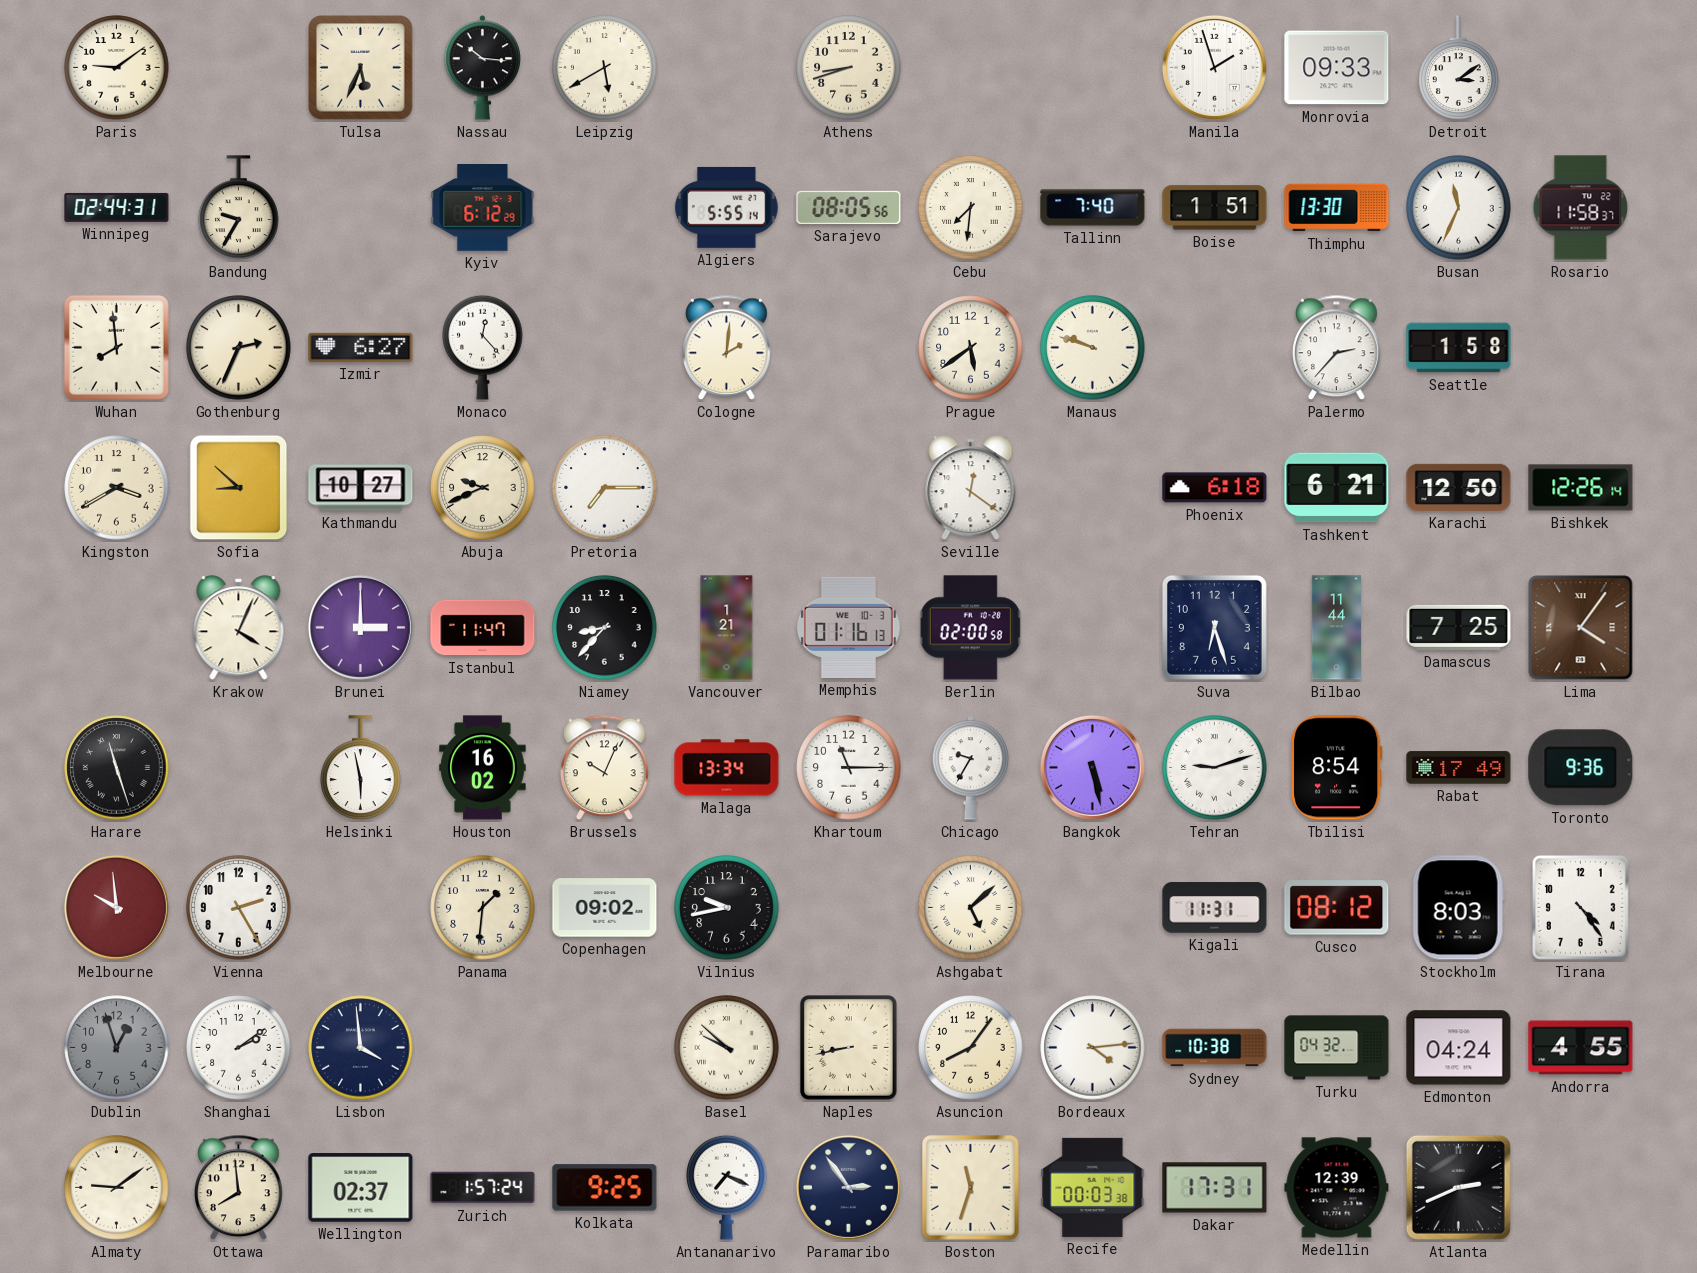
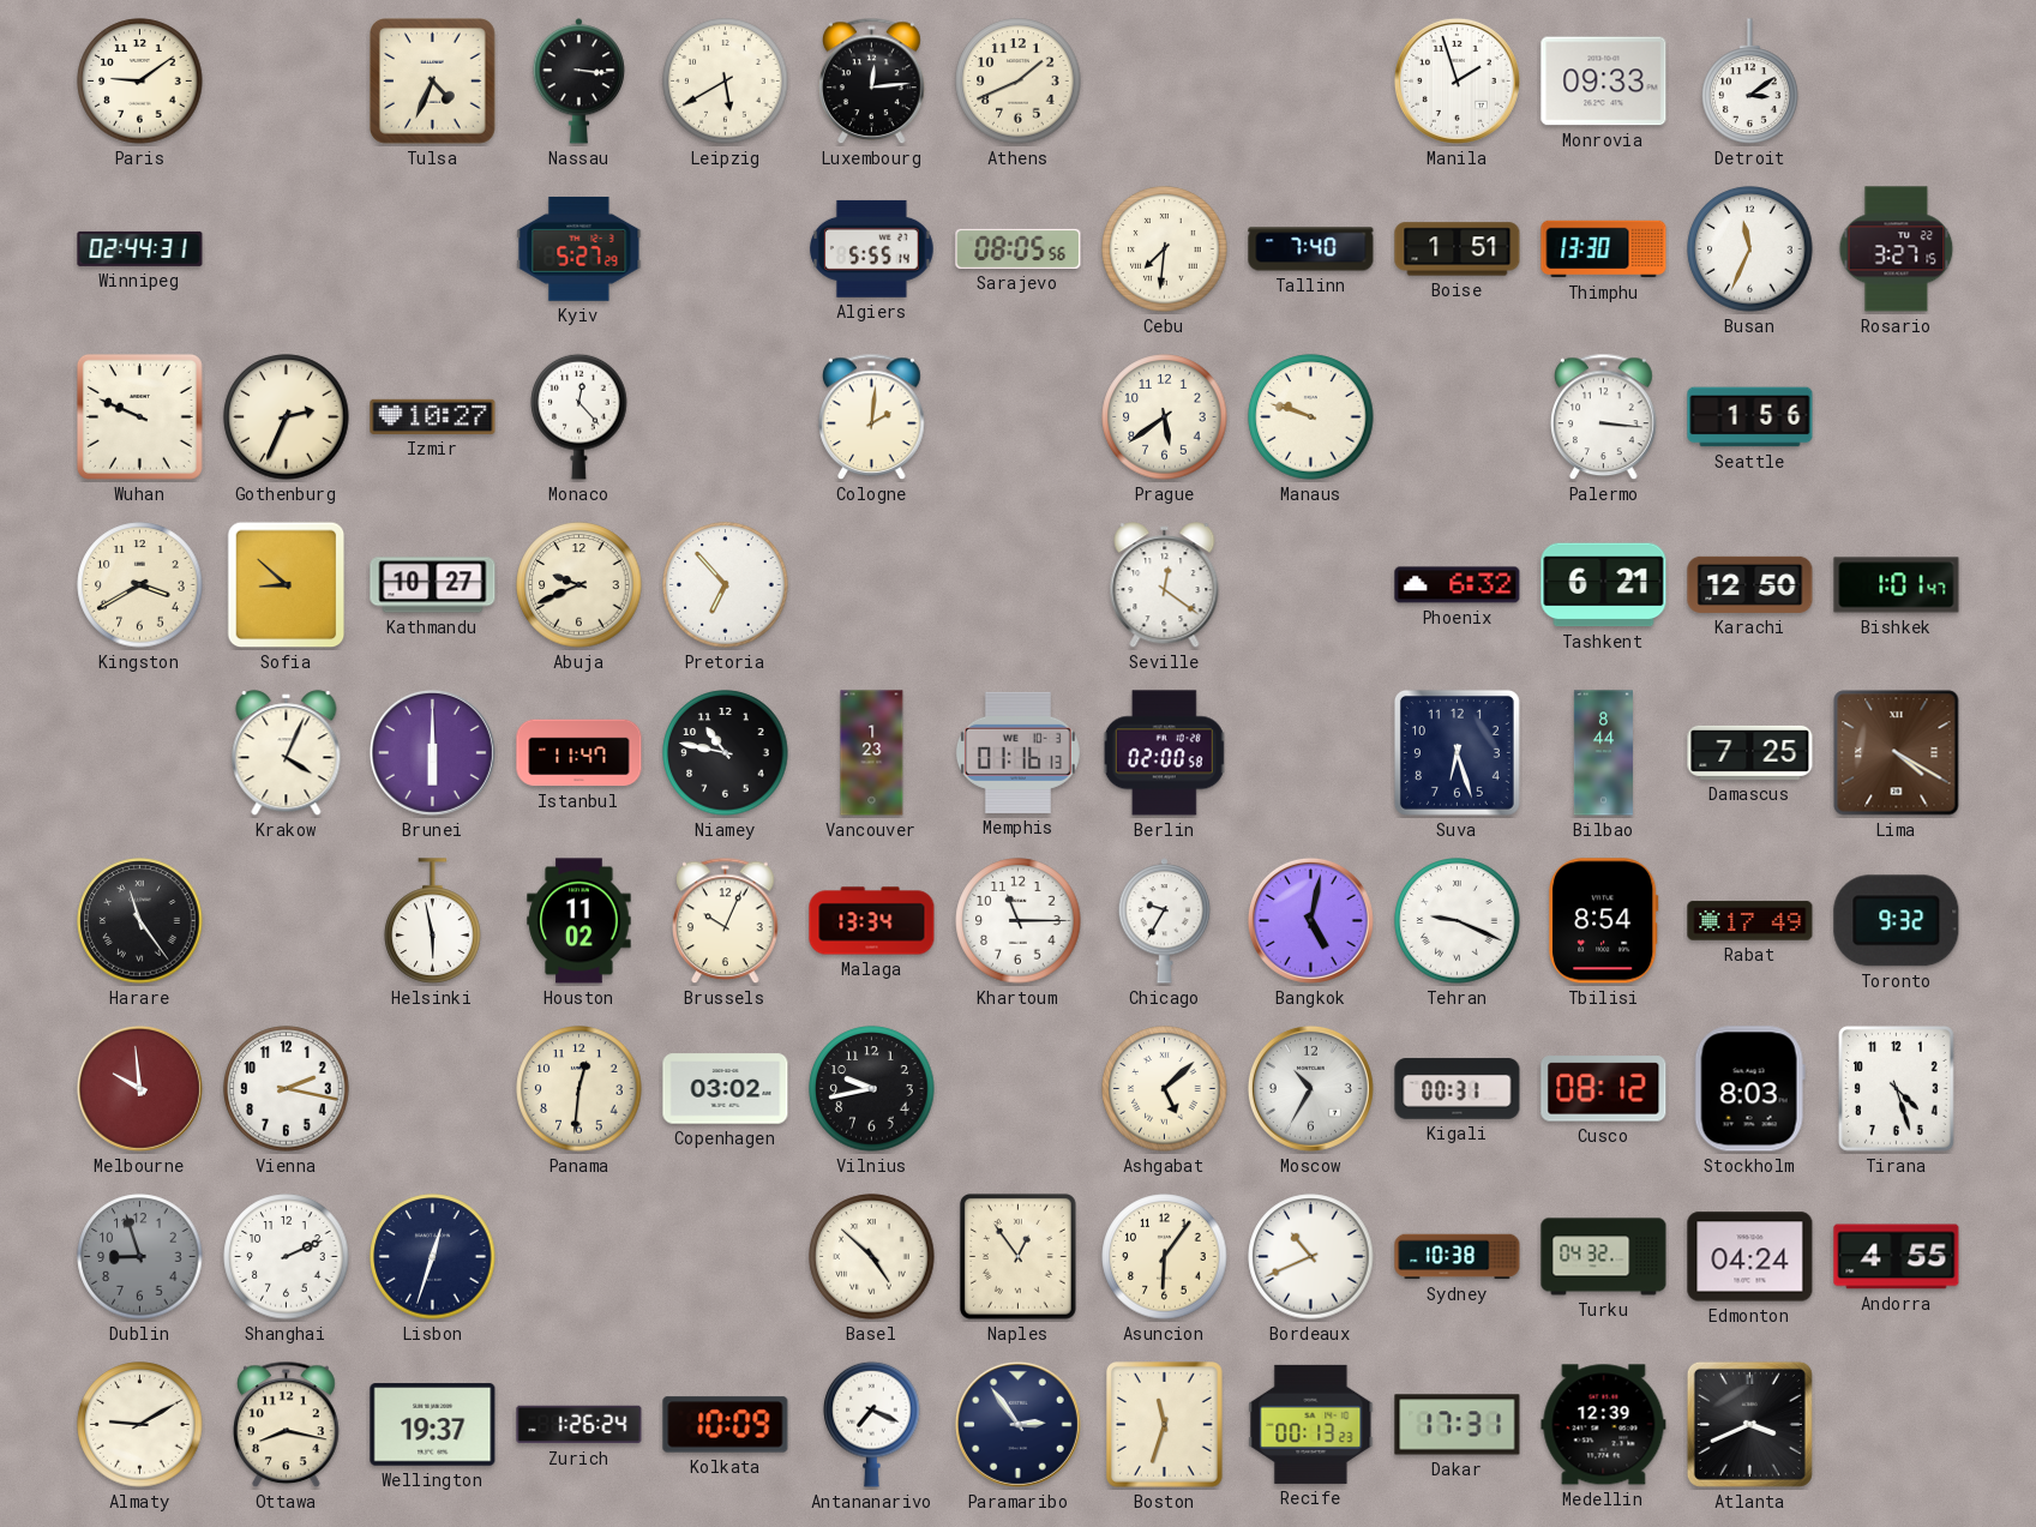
Tulsa: 5:34 -> 4:34 (433, 82)
Nassau: 10:16 -> 3:16 (578, 82)
Luxembourg: none -> 12:14 (872, 82)
Athens: 8:42 -> 1:41 (1019, 82)
Bandung: 9:35 -> none (239, 208)
Kyiv: 6:12 -> 5:27 (579, 250)
Rosario: 11:58 -> 3:27 (1897, 250)
Wuhan: 7:59 -> 9:49 (139, 416)
Izmir: 6:27 -> 10:27 (433, 416)
Palermo: 2:37 -> 3:16 (1604, 417)
Seattle: 1:58 -> 1:56 (1750, 417)
Pretoria: 7:15 -> 6:53 (726, 585)
Phoenix: 6:18 -> 6:32 (1458, 585)
Bishkek: 12:26 -> 1:01 (1897, 585)
Brunei: 3:00 -> 6:00 (432, 752)
Niamey: 8:37 -> 10:47 (726, 753)
Vancouver: 1:21 -> 1:23 (872, 753)
Bilbao: 11:44 -> 8:44 (1603, 753)
Lima: 4:06 -> 4:20 (1897, 753)
Harare: 11:27 -> 11:24 (140, 921)
Houston: 16:02 -> 11:02 (579, 921)
Bangkok: 5:28 -> 5:02 (1310, 920)
Tehran: 9:12 -> 9:19 (1458, 921)
Toronto: 9:36 -> 9:32 (1897, 921)
Vienna: 2:25 -> 2:17 (287, 1089)
Panama: 1:31 -> 12:31 (579, 1089)
Copenhagen: 09:02 -> 03:02 (726, 1089)
Moscow: none -> 10:35 (1310, 1088)
Kigali: 11:31 -> 00:31 (1458, 1089)
Tirana: 4:24 -> 4:27 (1897, 1089)
Dublin: 12:57 -> 8:57 (140, 1257)
Shanghai: 2:09 -> 2:11 (287, 1257)
Lisbon: 3:59 -> 12:33 (433, 1257)
Basel: 9:52 -> 4:52 (872, 1257)
Naples: 8:43 -> 12:54 (1019, 1257)
Asuncion: 8:06 -> 6:06 (1165, 1257)
Bordeaux: 4:14 -> 10:41 (1311, 1257)
Almaty: 9:09 -> 9:10 (140, 1425)
Ottawa: 7:59 -> 8:17 (287, 1425)
Wellington: 02:37 -> 19:37 (433, 1425)
Zurich: 1:57 -> 1:26 (579, 1425)
Kolkata: 9:25 -> 10:09 (726, 1425)
Recife: 00:03 -> 00:13 (1311, 1424)
Atlanta: 2:41 -> 3:41 (1749, 1424)
